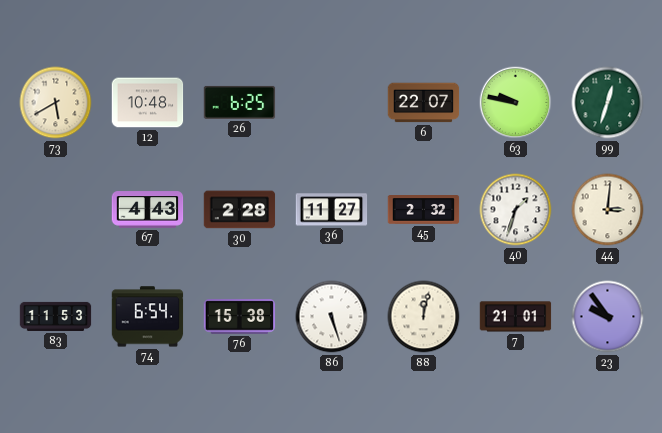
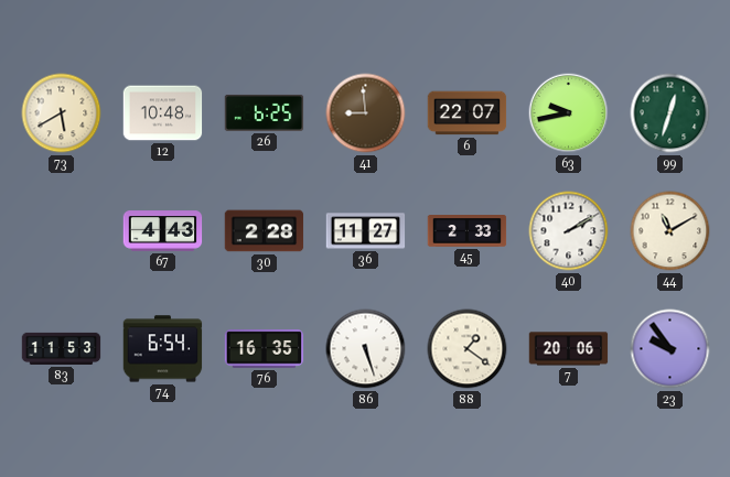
41: none -> 8:59 (366, 113)
63: 9:47 -> 9:43 (569, 113)
45: 2:32 -> 2:33 (468, 231)
40: 1:33 -> 2:10 (569, 231)
44: 3:01 -> 11:10 (670, 231)
76: 15:38 -> 16:35 (265, 349)
88: 12:02 -> 1:21 (468, 349)
7: 21:01 -> 20:06 (569, 349)
